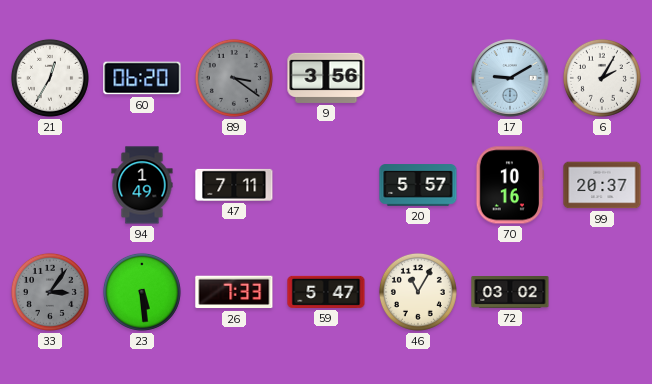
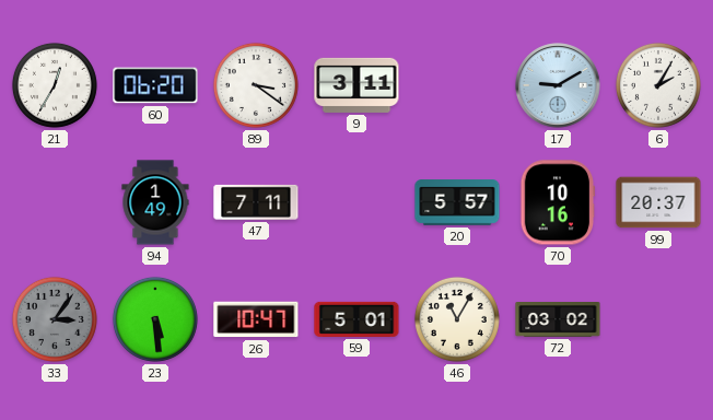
89 dial: grey -> white (256, 85)
9: 3:56 -> 3:11 (356, 85)
26: 7:33 -> 10:47 (256, 319)
59: 5:47 -> 5:01 (356, 319)
